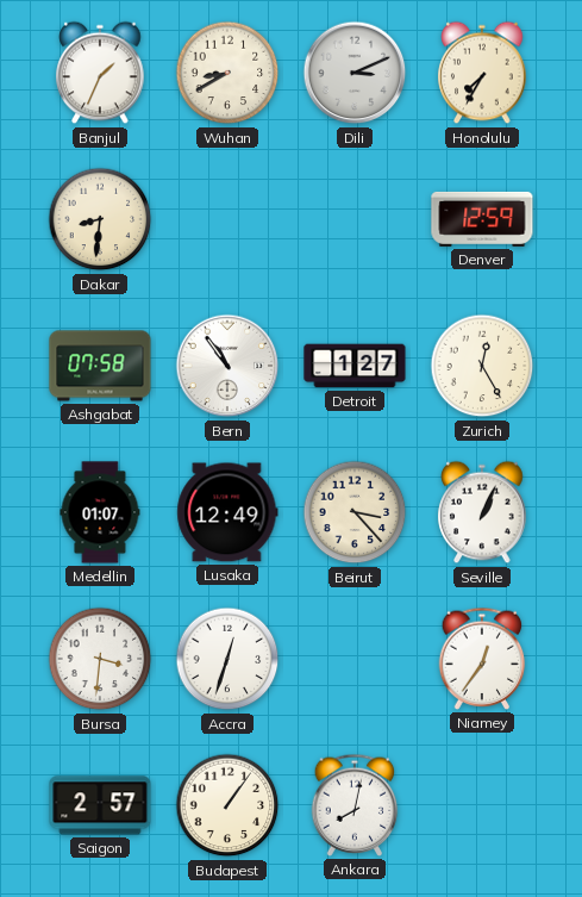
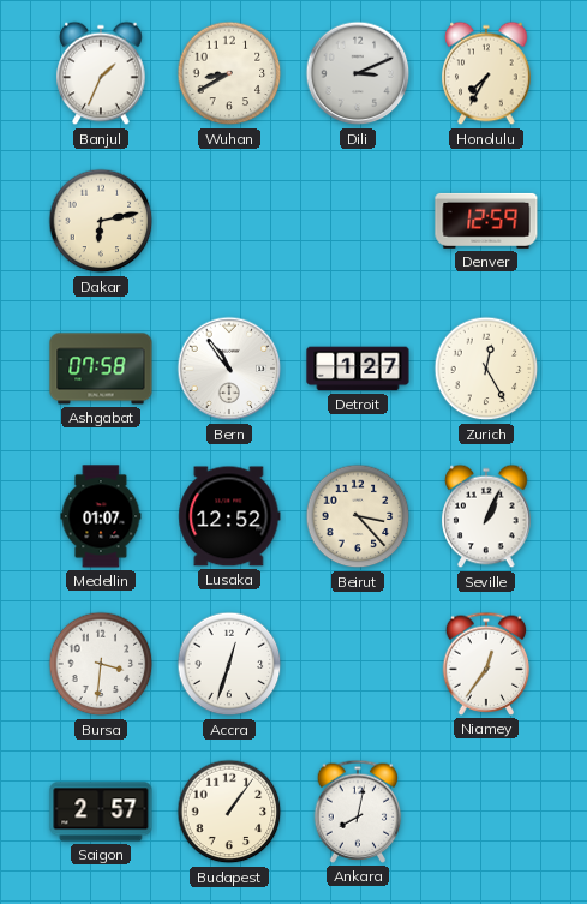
Dakar: 8:31 -> 6:13 (101, 221)
Lusaka: 12:49 -> 12:52 (229, 516)
